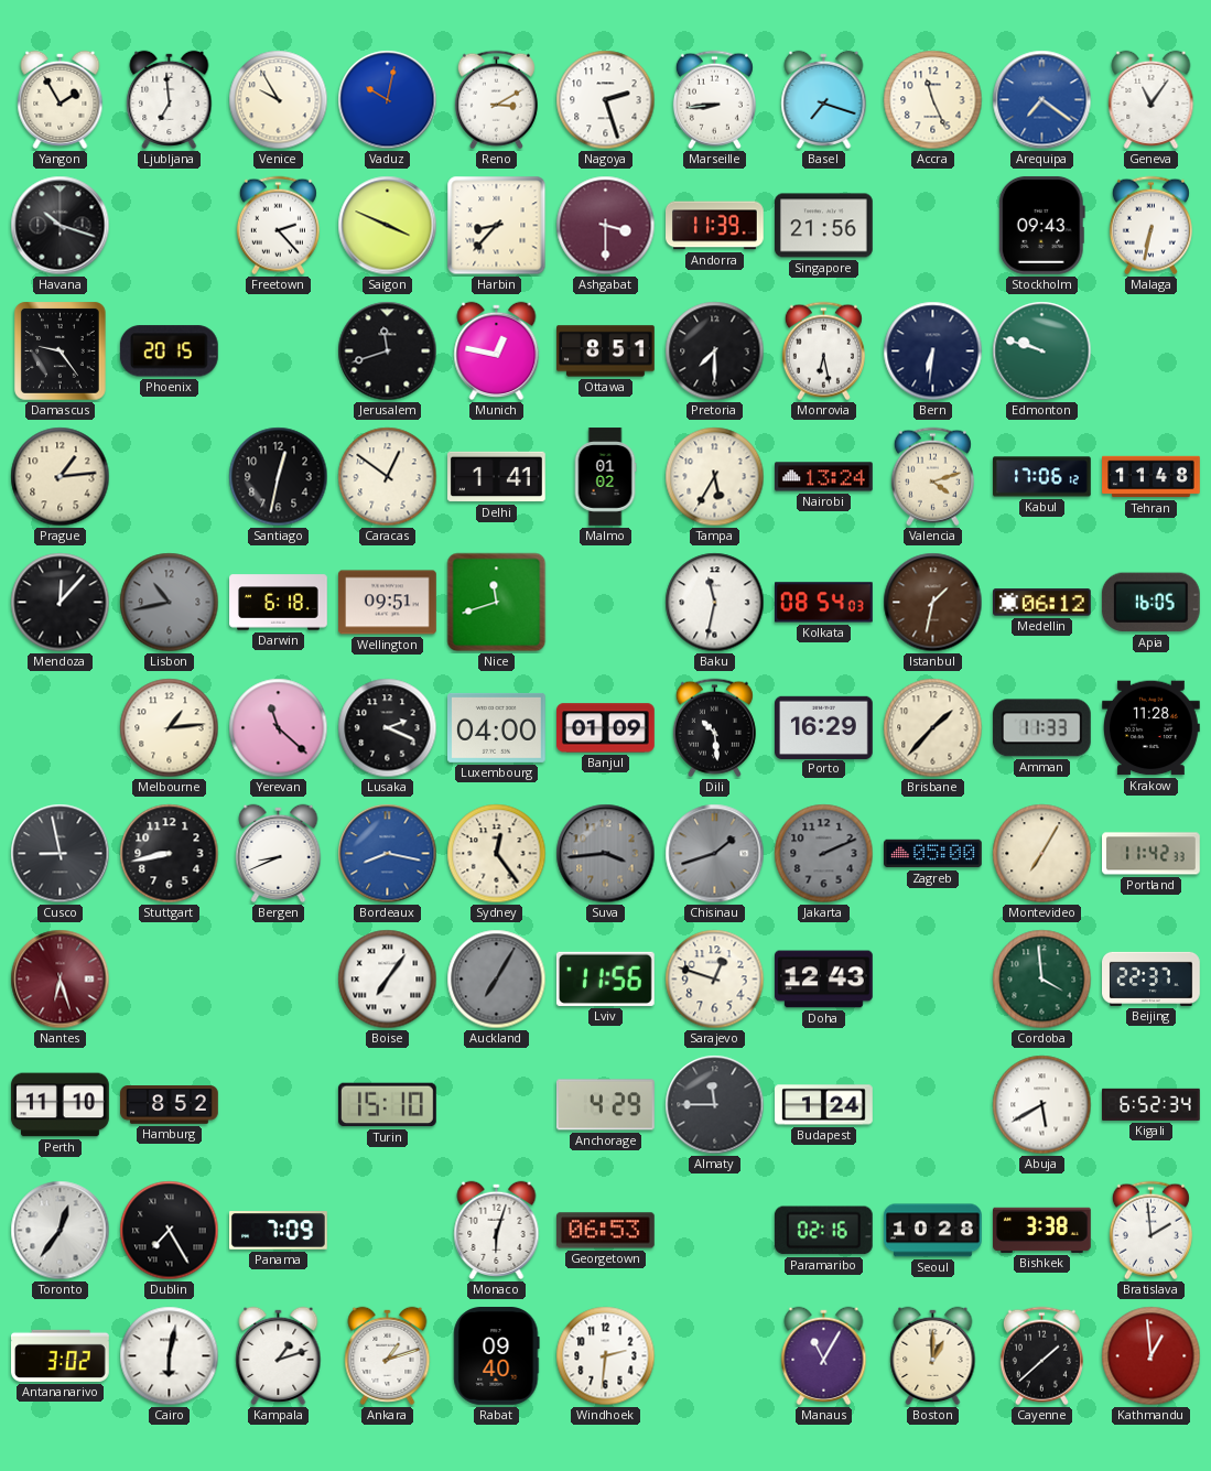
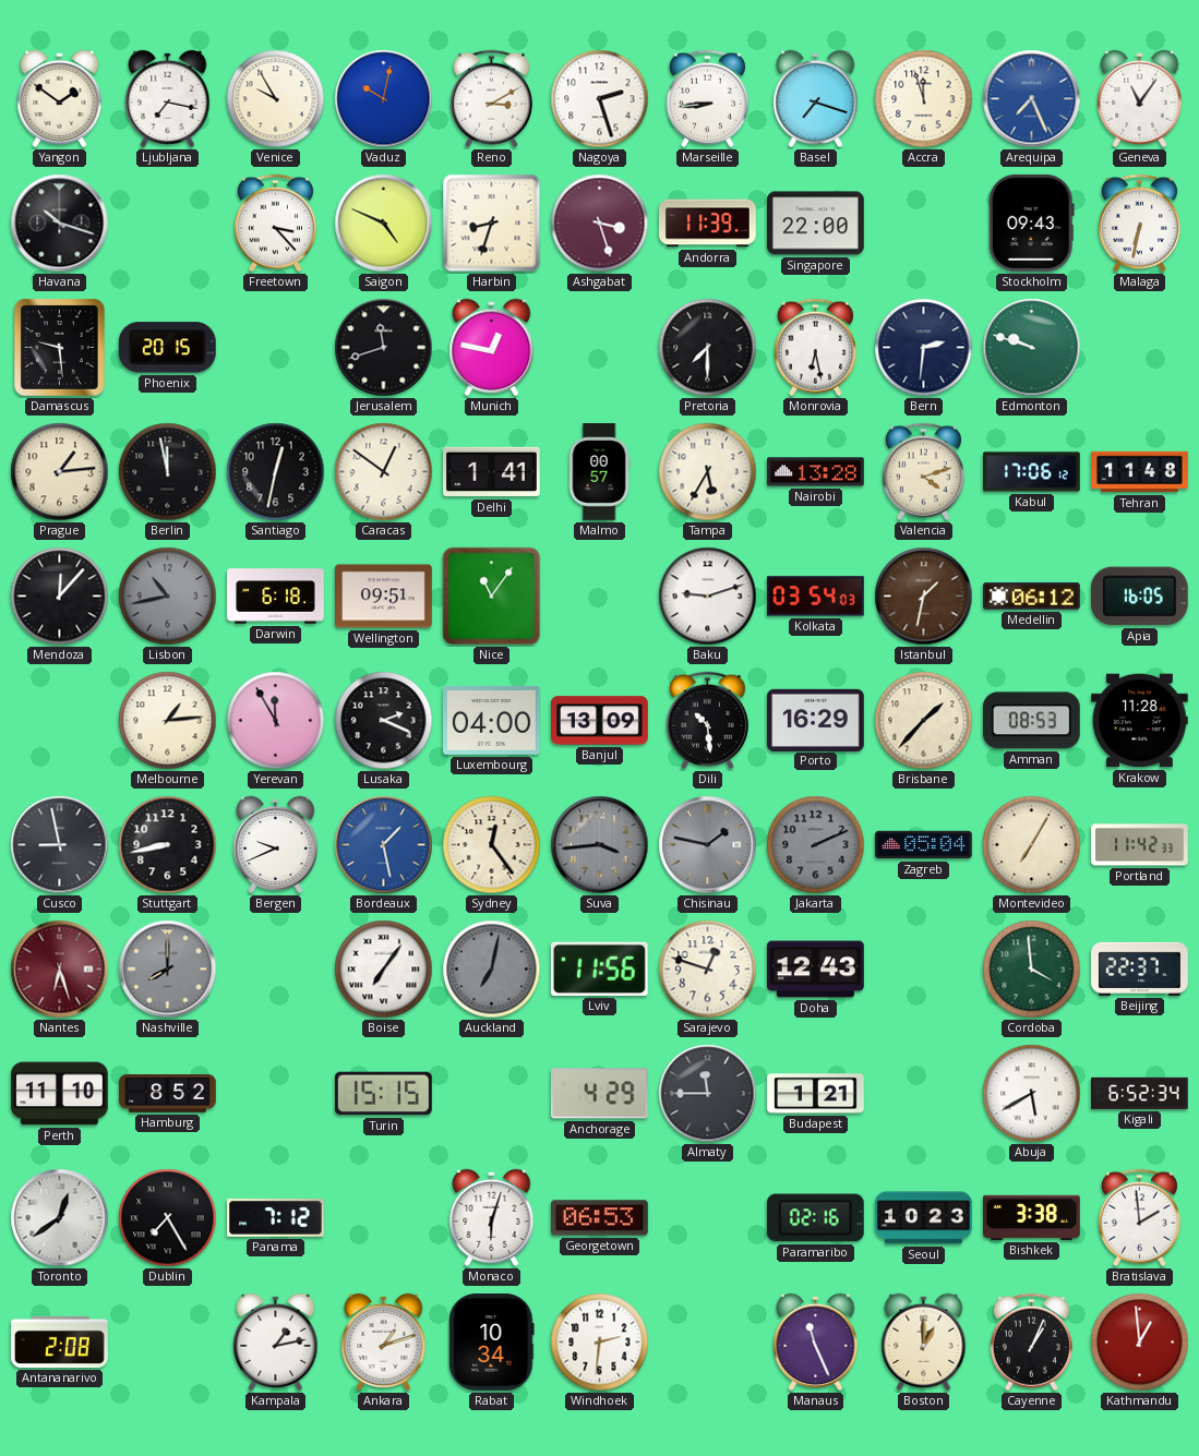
Yangon: 1:55 -> 1:51 (60, 98)
Ljubljana: 6:59 -> 7:17 (168, 98)
Accra: 11:26 -> 11:57 (924, 99)
Arequipa: 7:21 -> 7:26 (1032, 99)
Freetown: 2:23 -> 3:23 (275, 224)
Saigon: 3:49 -> 4:49 (384, 224)
Harbin: 8:37 -> 8:33 (492, 224)
Ashgabat: 3:30 -> 3:27 (600, 224)
Singapore: 21:56 -> 22:00 (816, 224)
Damascus: 9:24 -> 9:29 (60, 348)
Ottawa: 8:51 -> none (606, 351)
Bern: 6:31 -> 2:31 (924, 348)
Berlin: none -> 11:58 (168, 472)
Malmo: 01:02 -> 00:57 (599, 472)
Nairobi: 13:24 -> 13:28 (816, 472)
Nice: 11:42 -> 11:06 (492, 597)
Baku: 11:32 -> 9:12 (708, 597)
Kolkata: 08:54 -> 03:54 (816, 597)
Yerevan: 11:22 -> 11:55 (276, 721)
Banjul: 01:09 -> 13:09 (600, 721)
Amman: 11:33 -> 08:53 (1031, 721)
Bergen: 8:41 -> 9:41 (276, 844)
Bordeaux: 8:17 -> 1:28 (384, 845)
Chisinau: 1:42 -> 1:47 (708, 845)
Zagreb: 05:00 -> 05:04 (924, 845)
Nashville: none -> 8:00 (168, 970)
Auckland: 7:05 -> 7:02 (492, 970)
Turin: 15:10 -> 15:15 (384, 1094)
Budapest: 1:24 -> 1:21 (816, 1094)
Toronto: 12:36 -> 12:39 (60, 1218)
Panama: 7:09 -> 7:12 (276, 1218)
Seoul: 10:28 -> 10:23 (924, 1218)
Antananarivo: 3:02 -> 2:08 (60, 1341)
Cairo: 6:02 -> none (170, 1356)
Kampala: 1:12 -> 1:13 (276, 1341)
Rabat: 09:40 -> 10:34 (492, 1343)
Manaus: 11:05 -> 11:26 (816, 1341)
Cayenne: 1:38 -> 1:04 (1031, 1343)
